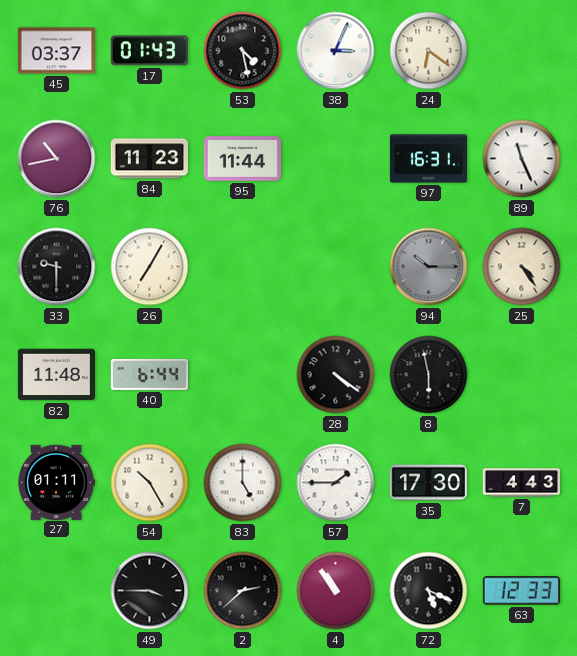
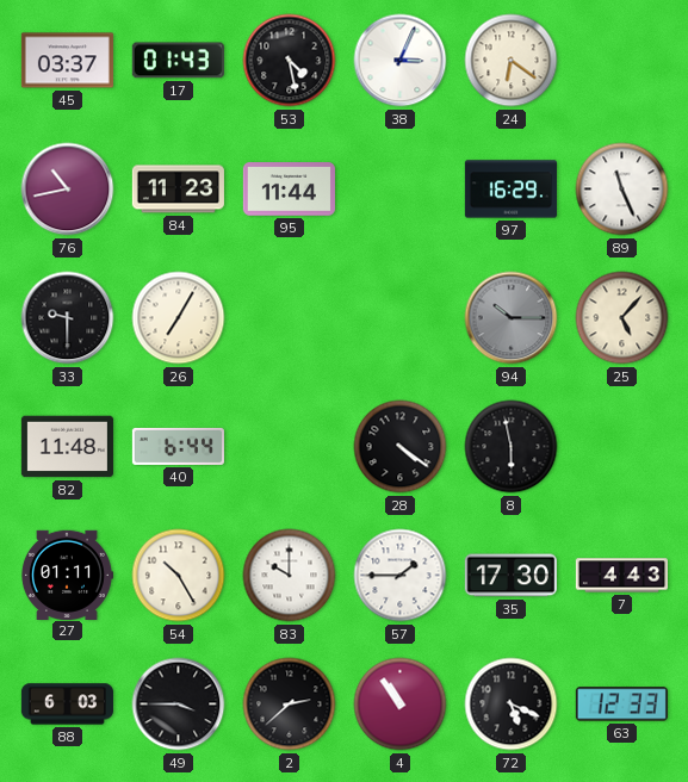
97: 16:31 -> 16:29 (510, 190)
25: 4:24 -> 5:07 (622, 318)
83: 5:00 -> 10:00 (290, 576)
88: none -> 6:03 (67, 705)
